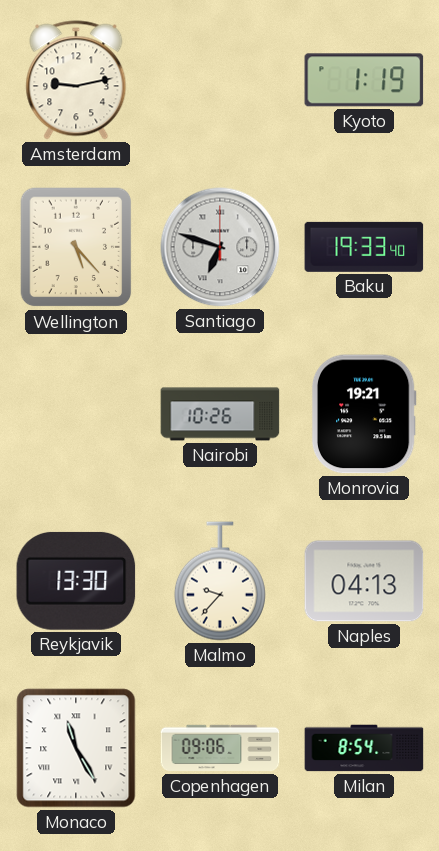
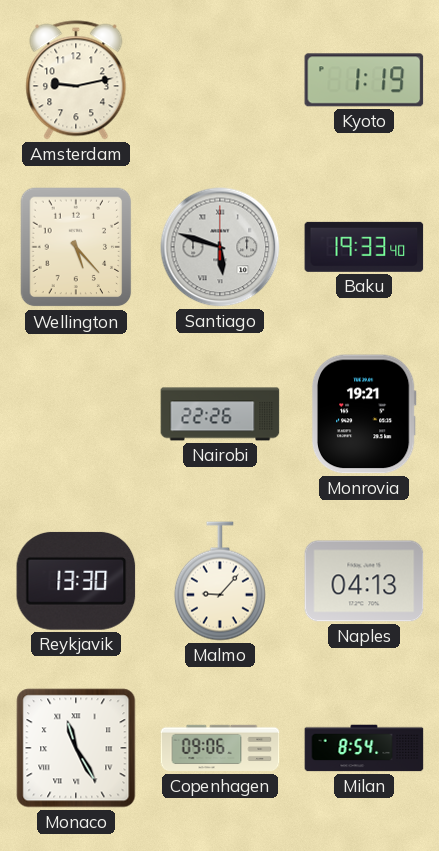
Santiago: 6:48 -> 5:48 (220, 247)
Nairobi: 10:26 -> 22:26 (220, 414)
Malmo: 9:37 -> 9:07 (220, 581)
